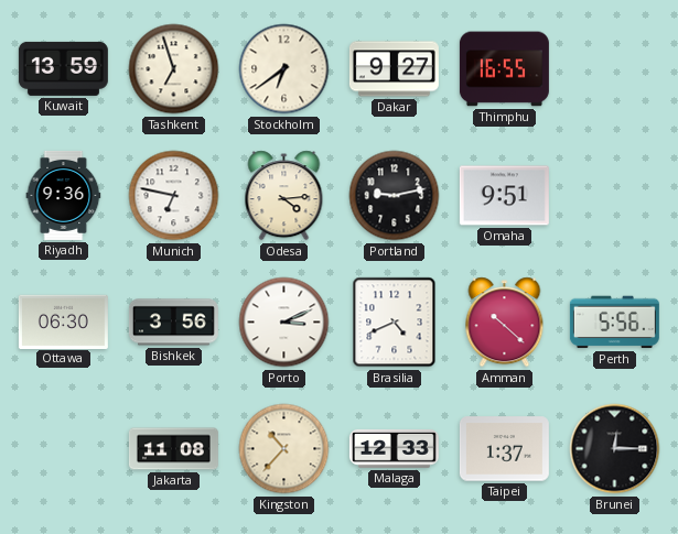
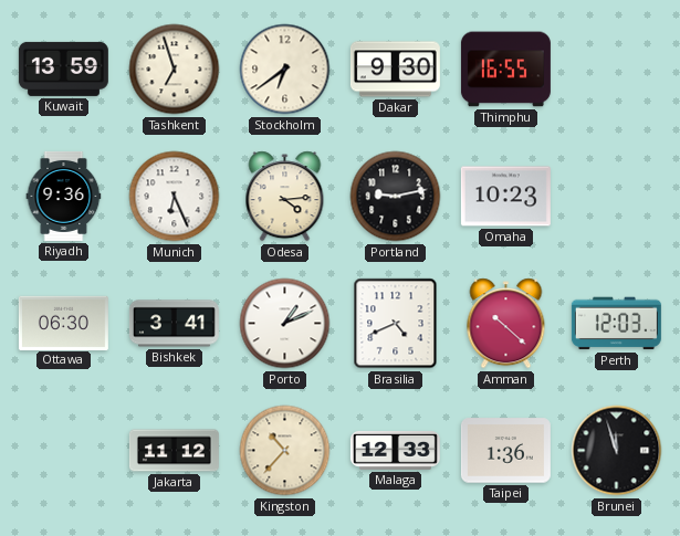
Dakar: 9:27 -> 9:30 (395, 70)
Munich: 6:47 -> 6:26 (175, 197)
Omaha: 9:51 -> 10:23 (505, 197)
Bishkek: 3:56 -> 3:41 (174, 324)
Porto: 3:11 -> 1:11 (285, 324)
Perth: 5:56 -> 12:03 (616, 324)
Jakarta: 11:08 -> 11:12 (174, 451)
Taipei: 1:37 -> 1:36 (505, 451)
Brunei: 12:15 -> 11:57 (617, 451)
